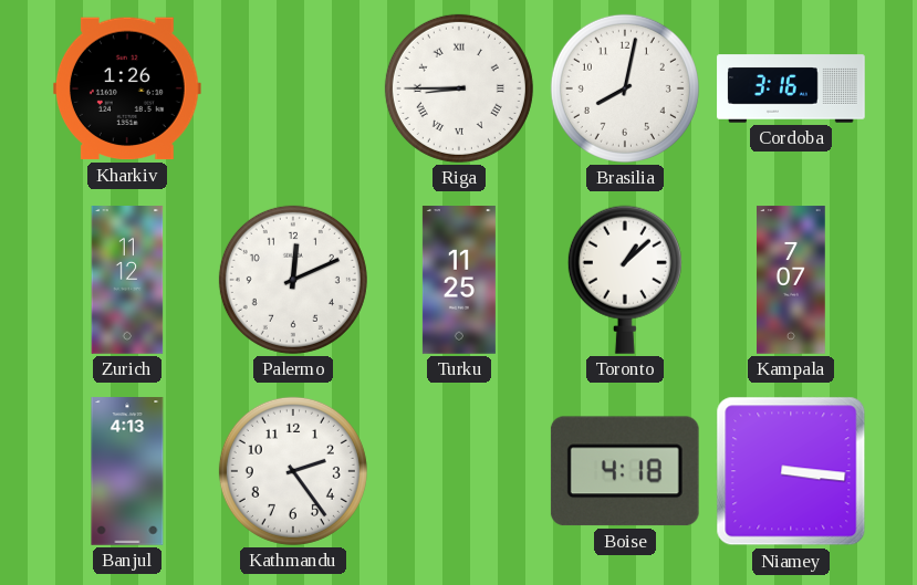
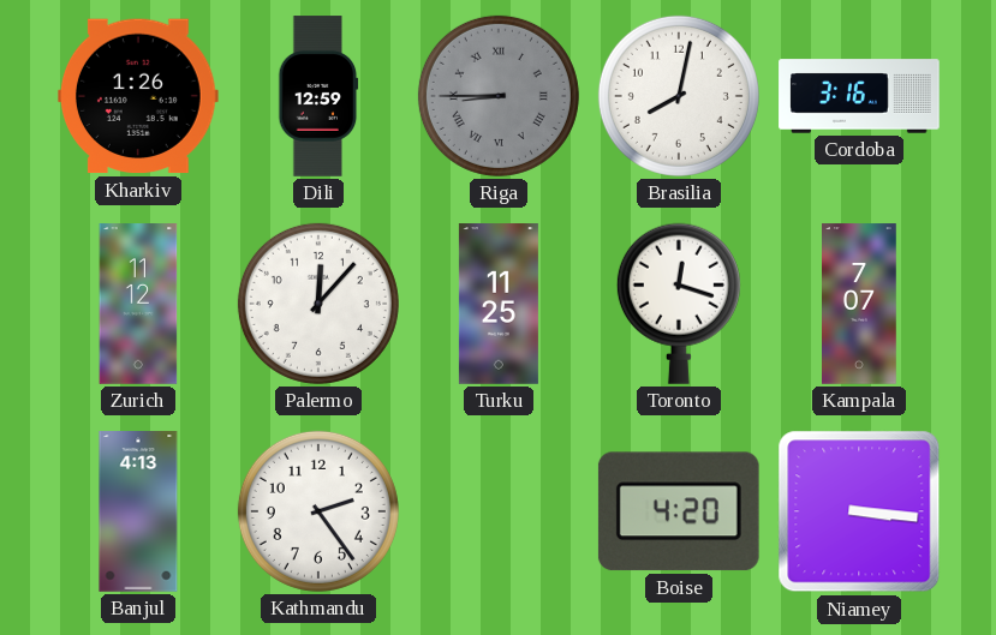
Dili: none -> 12:59 (318, 96)
Riga dial: white -> grey (499, 96)
Palermo: 12:11 -> 12:07 (318, 304)
Toronto: 1:08 -> 12:18 (679, 304)
Boise: 4:18 -> 4:20 (679, 511)
